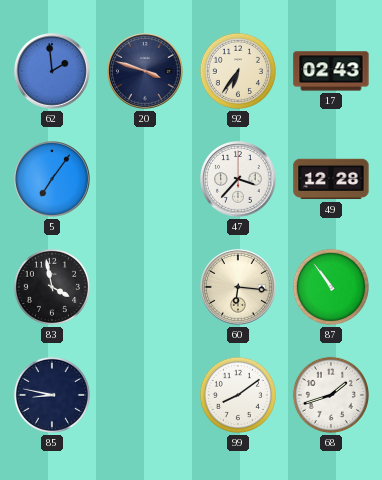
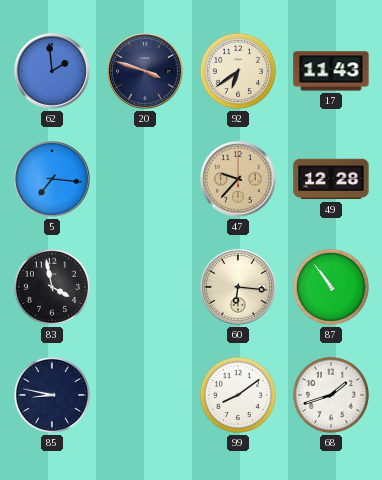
92: 6:36 -> 6:39 (238, 71)
17: 02:43 -> 11:43 (331, 71)
5: 7:06 -> 7:16 (53, 180)
47: 3:37 -> 9:37 (239, 180)
47 dial: white -> champagne (239, 180)
